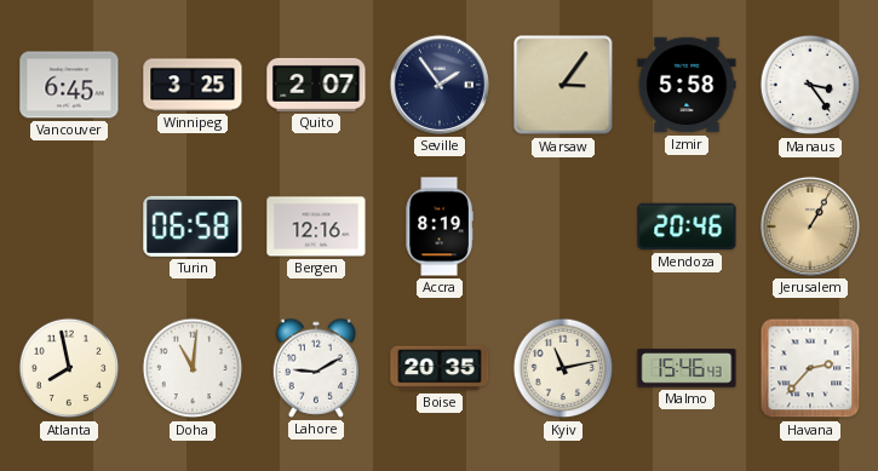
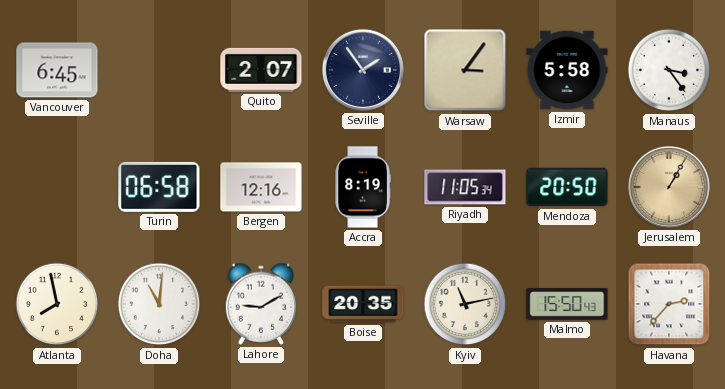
Winnipeg: 3:25 -> none (193, 85)
Riyadh: none -> 11:05 (465, 187)
Mendoza: 20:46 -> 20:50 (567, 187)
Malmo: 15:46 -> 15:50 (567, 304)
